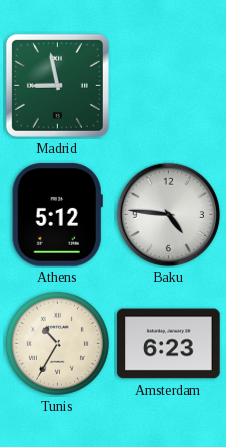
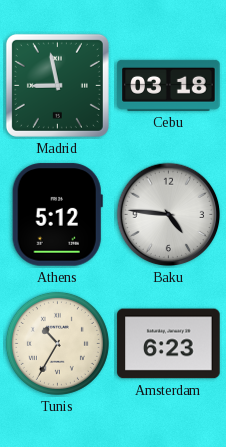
Cebu: none -> 03:18 (169, 85)
